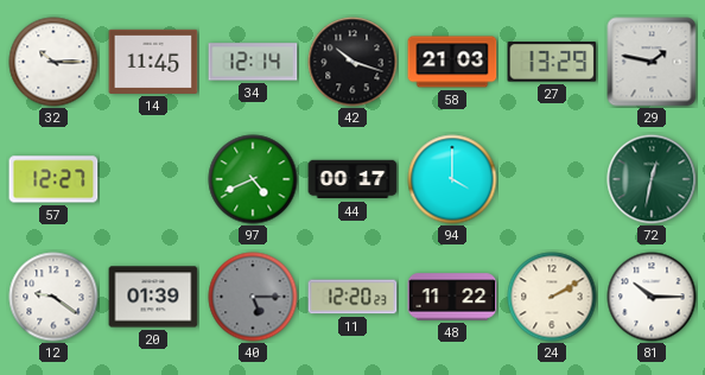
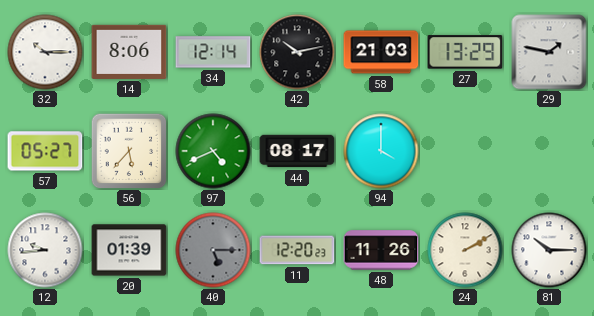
14: 11:45 -> 8:06 (129, 52)
42: 10:18 -> 10:13 (297, 52)
57: 12:27 -> 05:27 (45, 151)
56: none -> 5:37 (129, 151)
44: 00:17 -> 08:17 (297, 151)
72: 12:32 -> none (652, 179)
12: 9:21 -> 9:44 (45, 250)
48: 11:22 -> 11:26 (381, 250)
